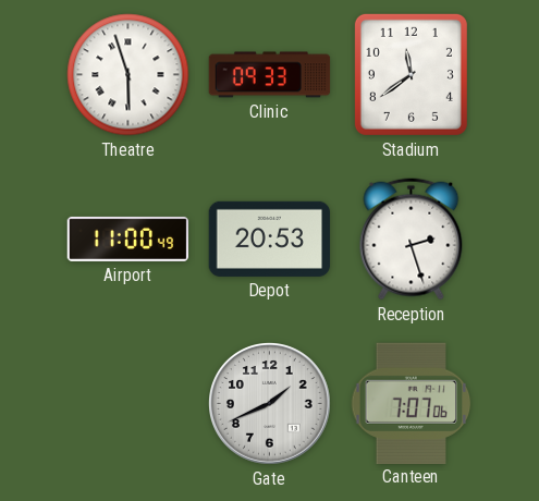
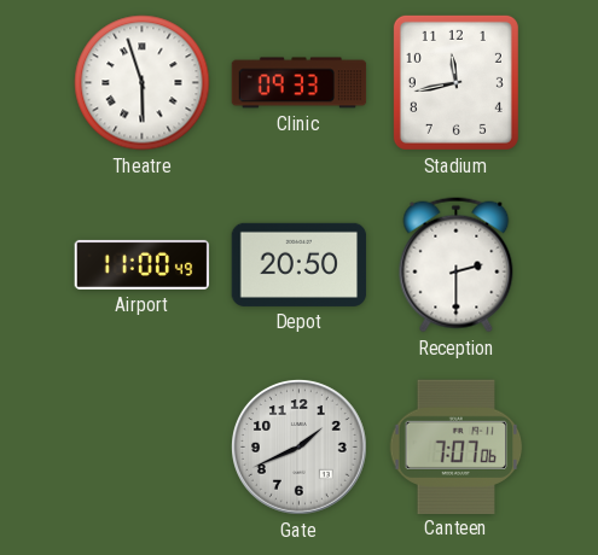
Stadium: 11:39 -> 11:43 (455, 82)
Depot: 20:53 -> 20:50 (300, 264)
Reception: 2:27 -> 2:30 (457, 265)
